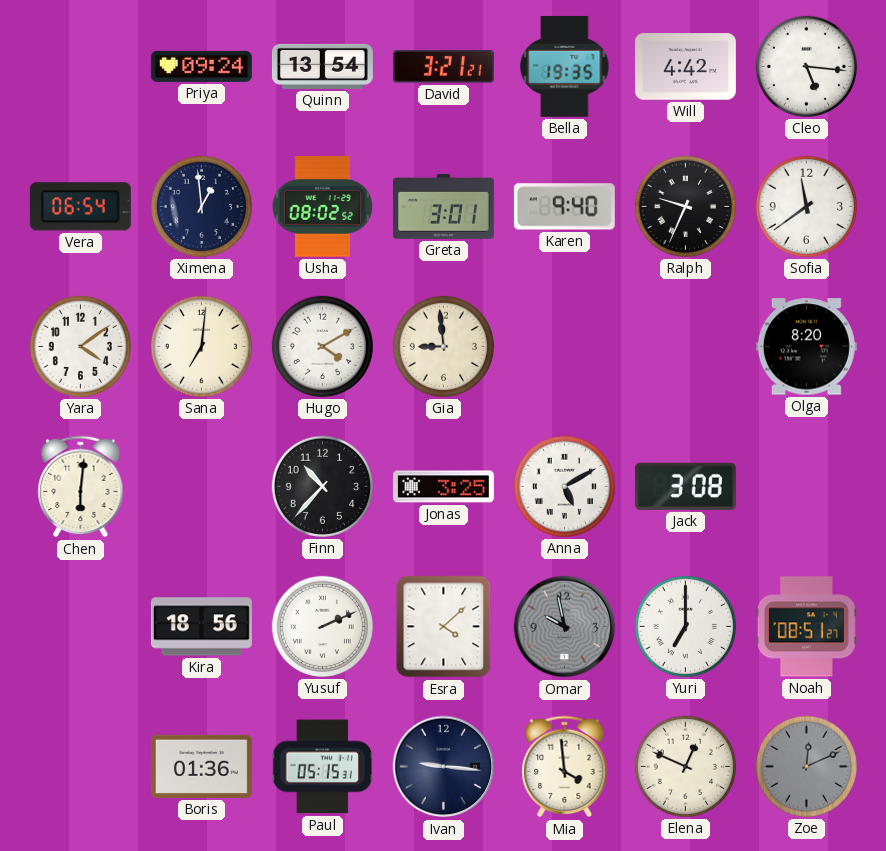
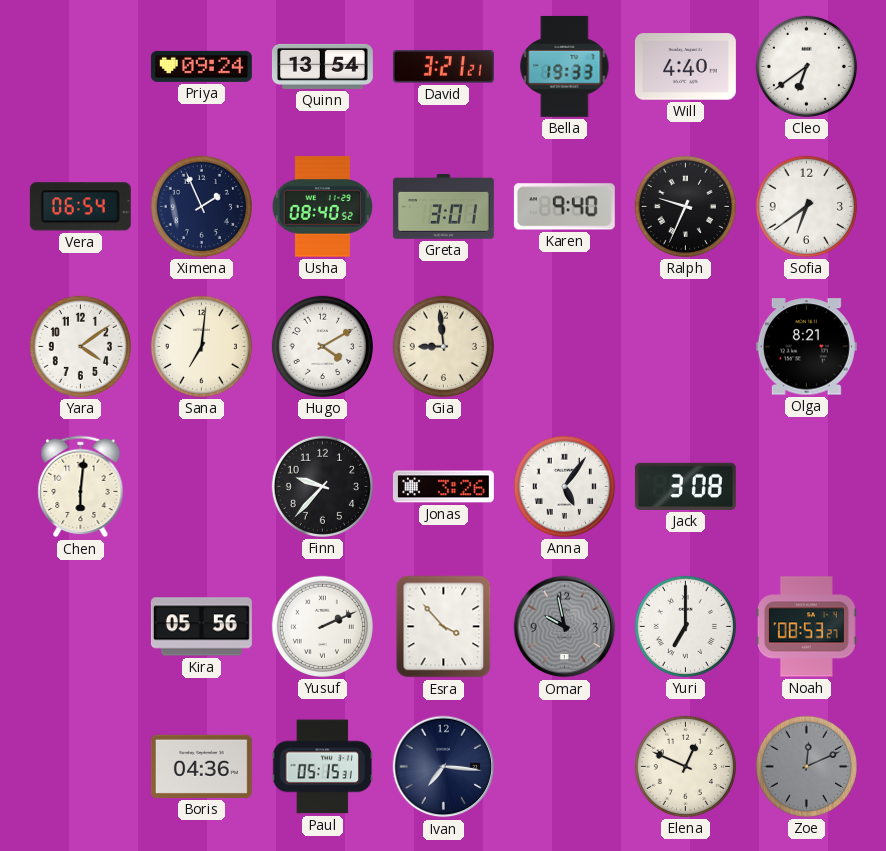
Bella: 19:35 -> 19:33 (565, 66)
Will: 4:42 -> 4:40 (685, 67)
Cleo: 5:16 -> 6:39 (806, 66)
Ximena: 12:59 -> 1:56 (201, 206)
Usha: 08:02 -> 08:40 (322, 207)
Sofia: 11:39 -> 6:39 (806, 206)
Olga: 8:20 -> 8:21 (806, 347)
Finn: 10:37 -> 9:37 (322, 486)
Jonas: 3:25 -> 3:26 (443, 487)
Anna: 5:10 -> 5:06 (564, 486)
Kira: 18:56 -> 05:56 (201, 627)
Esra: 4:08 -> 3:53 (444, 627)
Noah: 08:51 -> 08:53 (806, 627)
Boris: 01:36 -> 04:36 (201, 766)
Ivan: 9:16 -> 7:16 (444, 767)
Mia: 3:59 -> none (565, 767)
